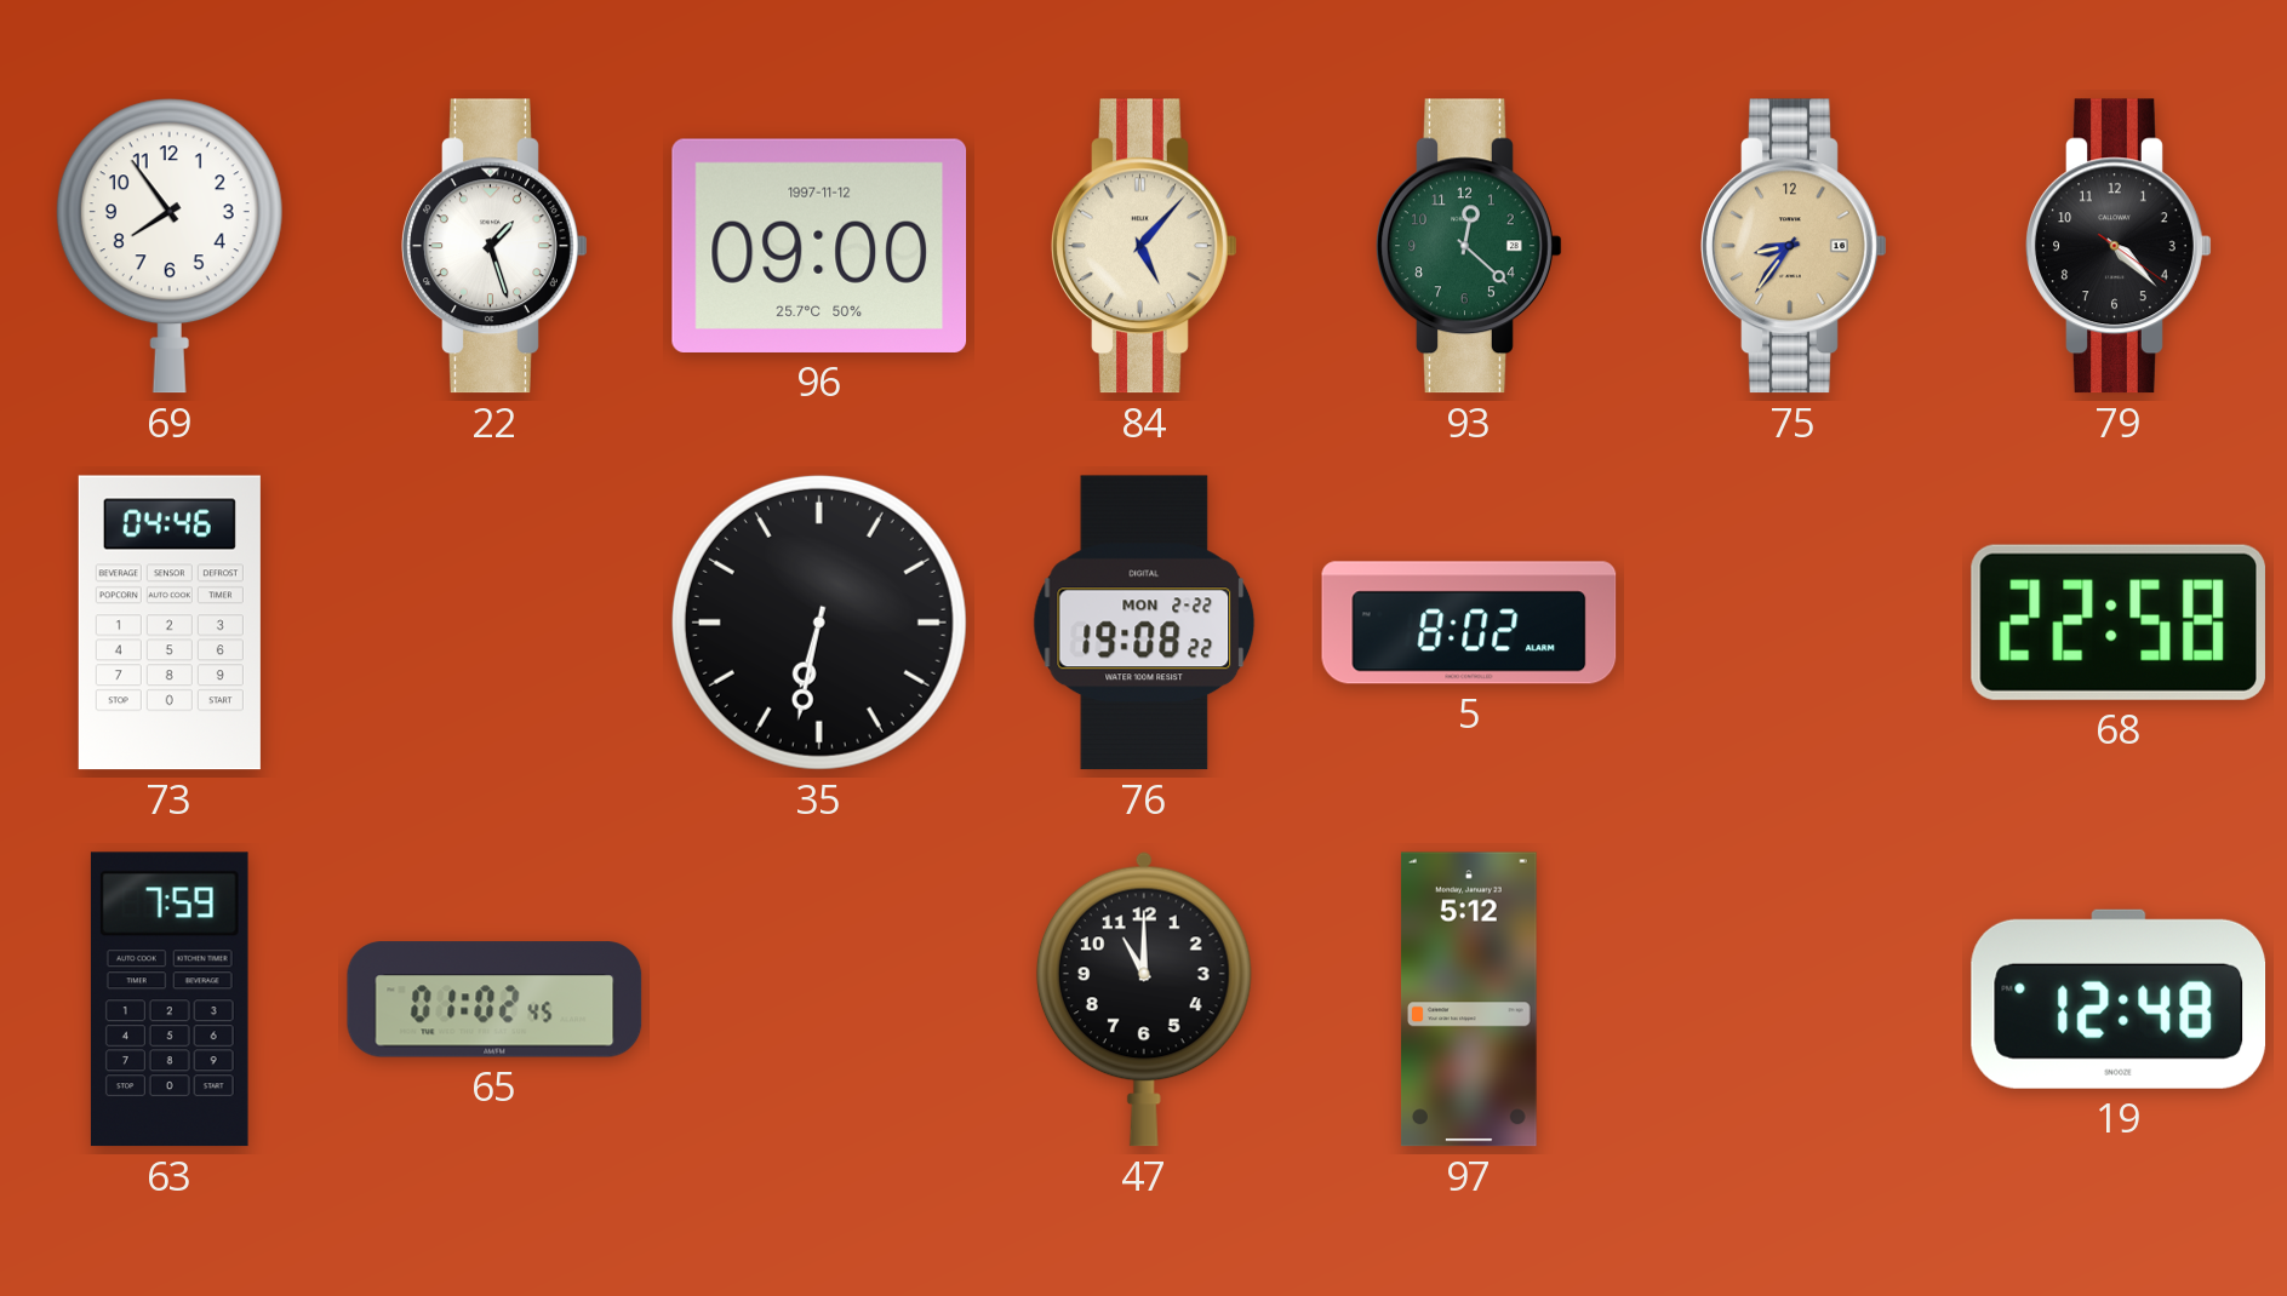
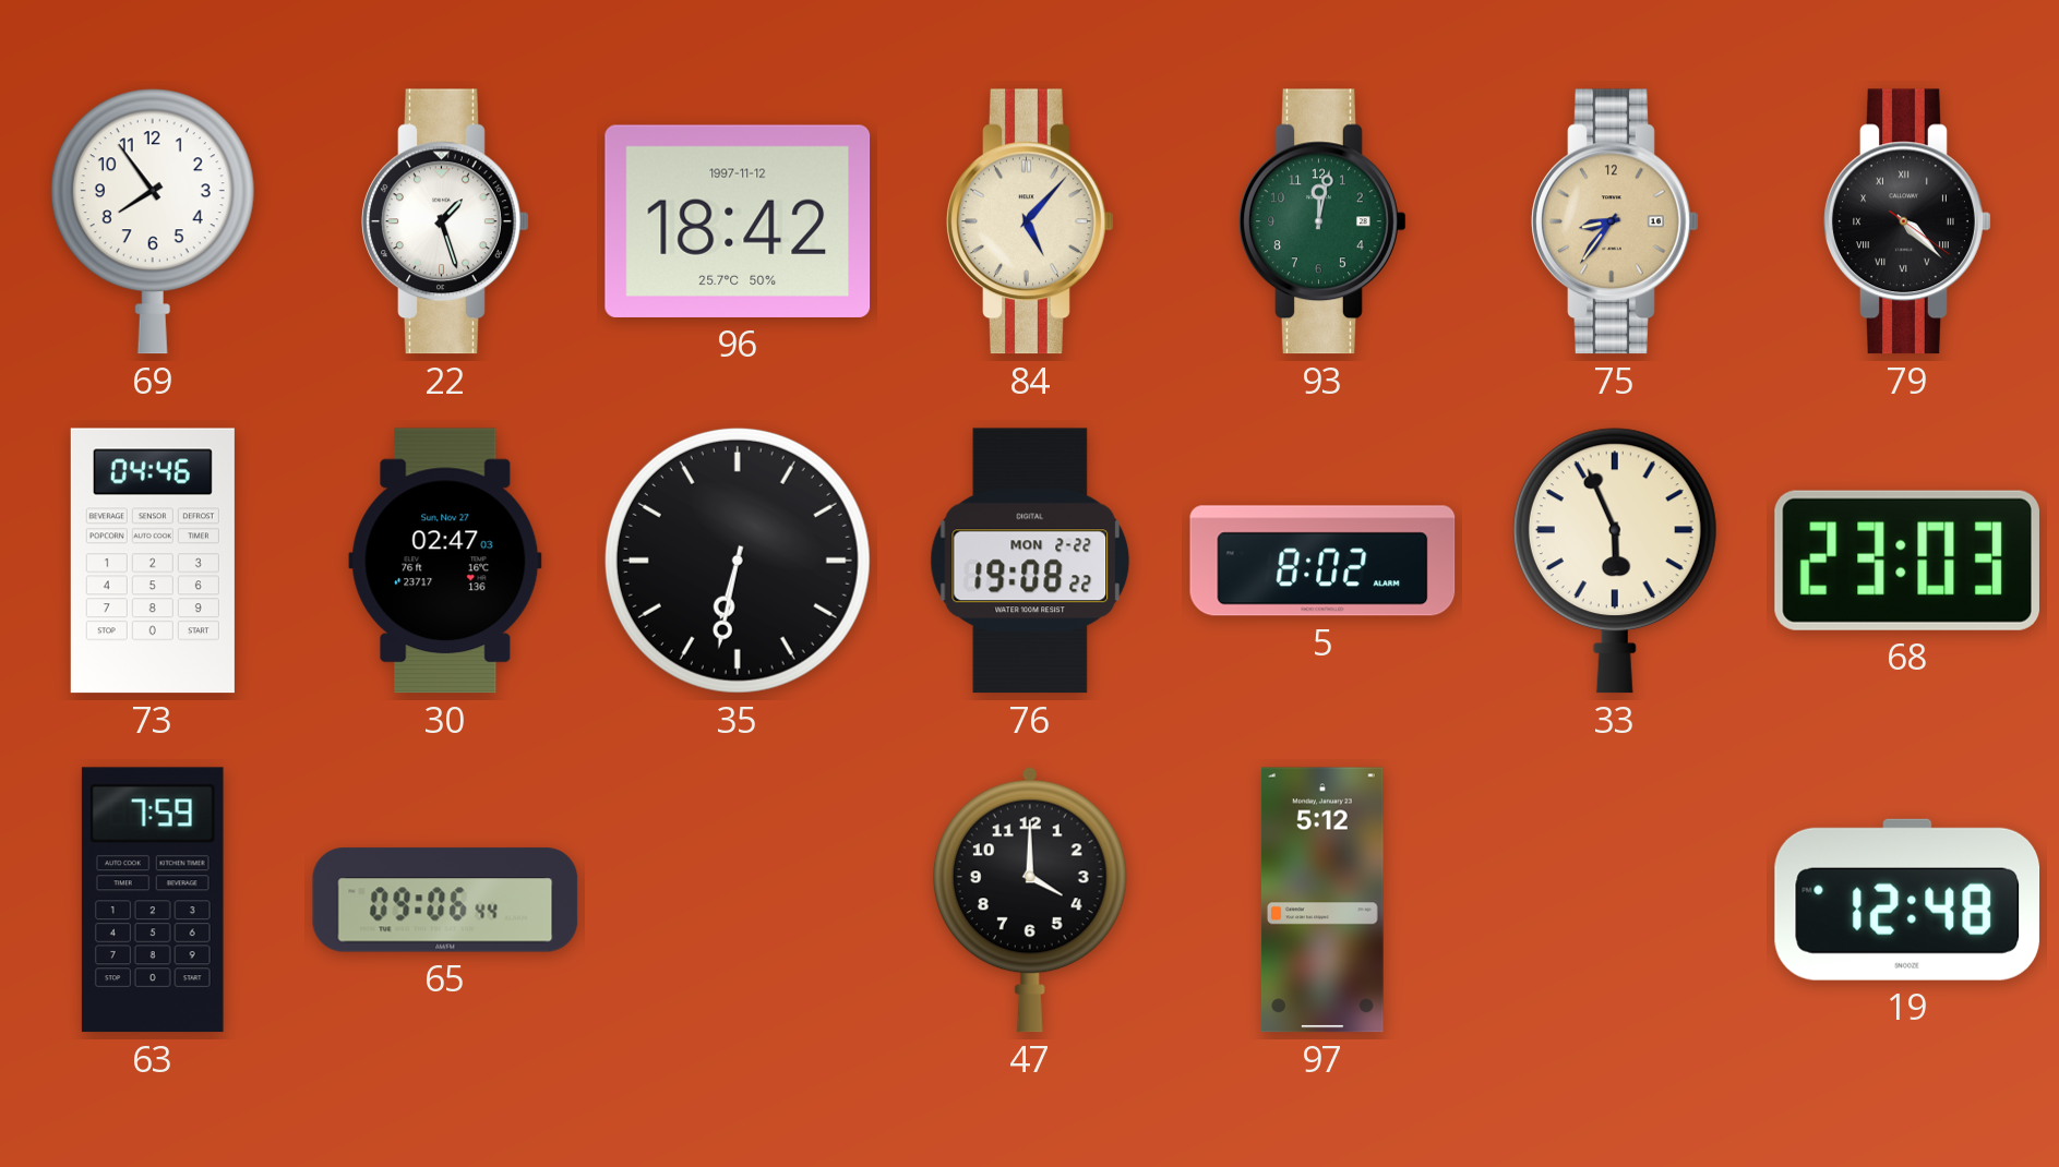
96: 09:00 -> 18:42 (738, 221)
93: 12:22 -> 12:02 (1322, 221)
79 numerals: Arabic -> Roman (1907, 221)
30: none -> 02:47 (445, 561)
33: none -> 5:56 (1615, 561)
68: 22:58 -> 23:03 (1907, 561)
65: 01:02 -> 09:06 (445, 900)
47: 11:00 -> 4:00 (1030, 900)
